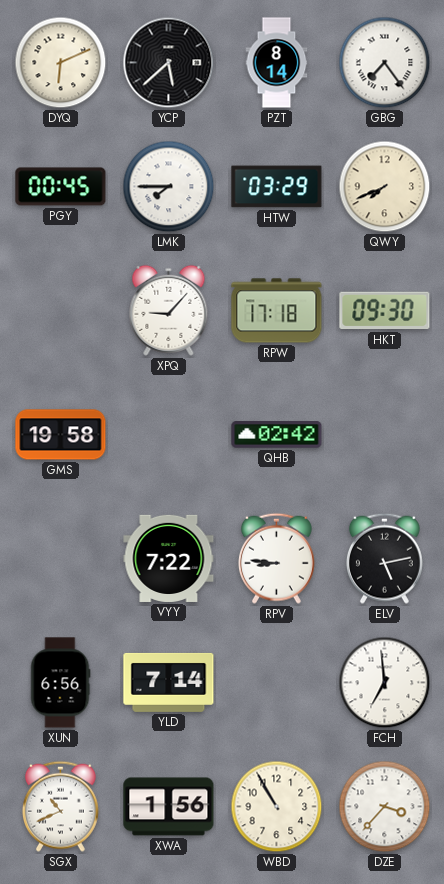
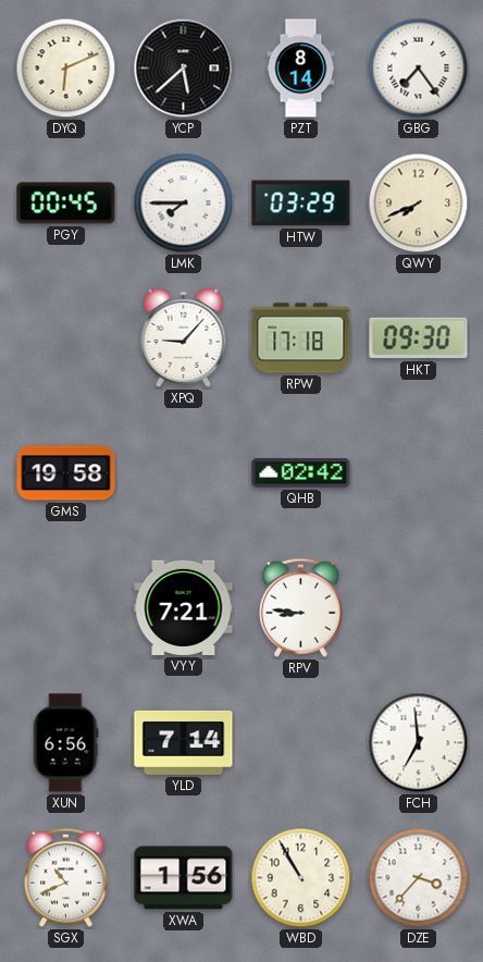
VYY: 7:22 -> 7:21 (184, 607)
ELV: 5:13 -> none (384, 558)
